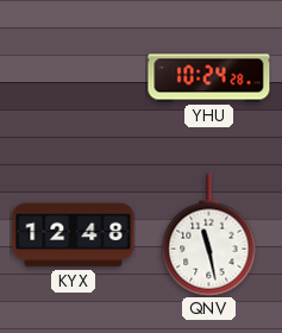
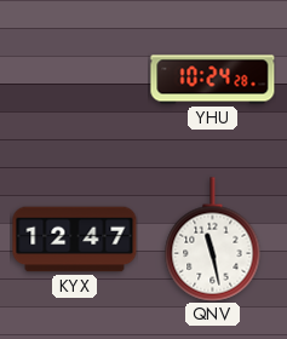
KYX: 12:48 -> 12:47 (75, 240)
